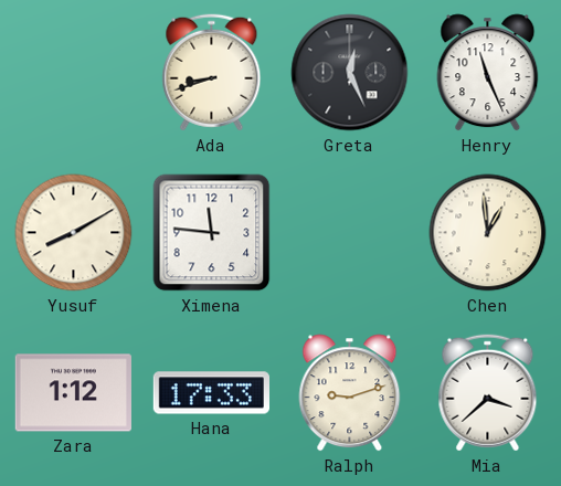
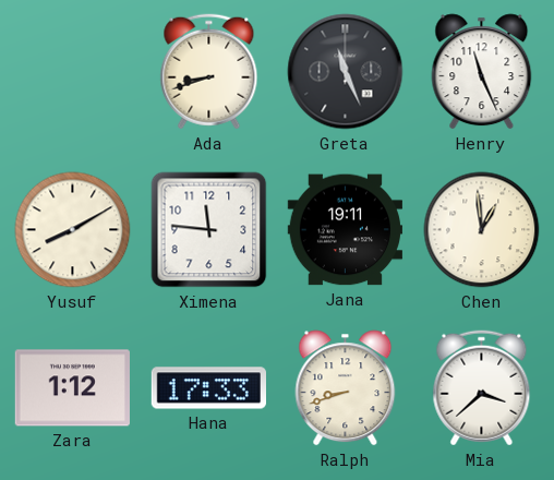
Greta: 12:26 -> 11:26 (346, 72)
Jana: none -> 19:11 (345, 230)
Ralph: 9:12 -> 8:42 (346, 388)
